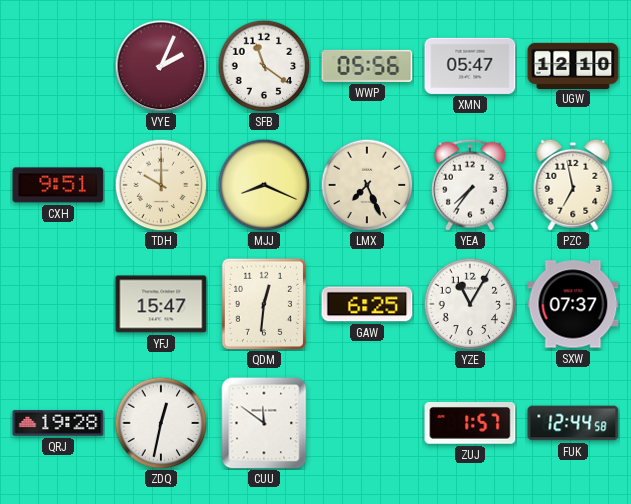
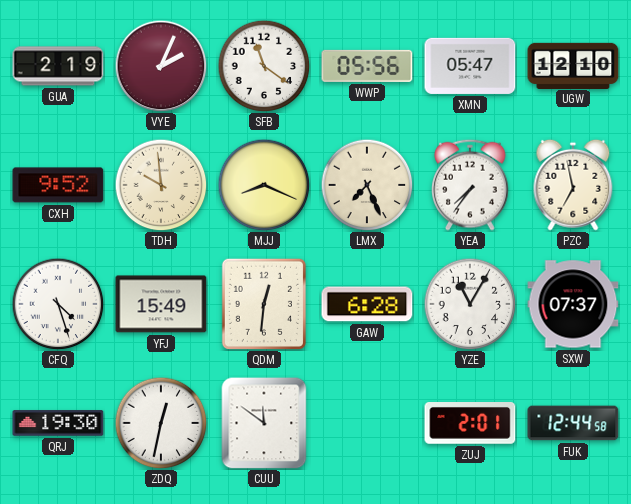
GUA: none -> 2:19 (58, 66)
CXH: 9:51 -> 9:52 (58, 185)
TDH: 10:00 -> 9:59 (161, 185)
CFQ: none -> 4:27 (58, 304)
YFJ: 15:47 -> 15:49 (161, 304)
GAW: 6:25 -> 6:28 (367, 304)
QRJ: 19:28 -> 19:30 (58, 423)
ZUJ: 1:57 -> 2:01 (470, 424)
